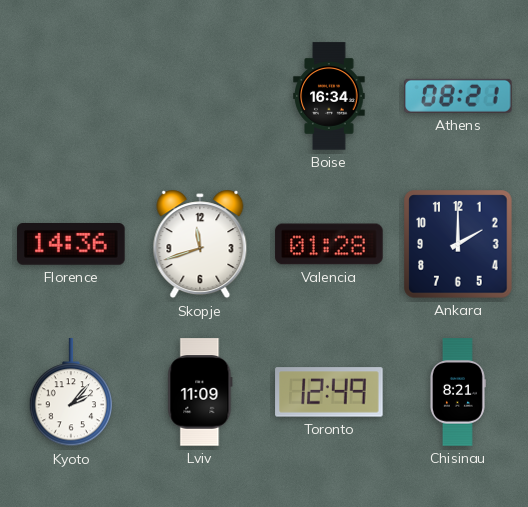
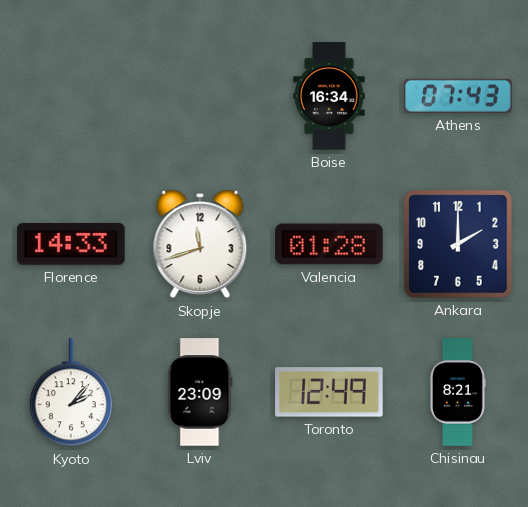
Athens: 08:21 -> 07:43 (458, 96)
Florence: 14:36 -> 14:33 (71, 245)
Lviv: 11:09 -> 23:09 (200, 392)
